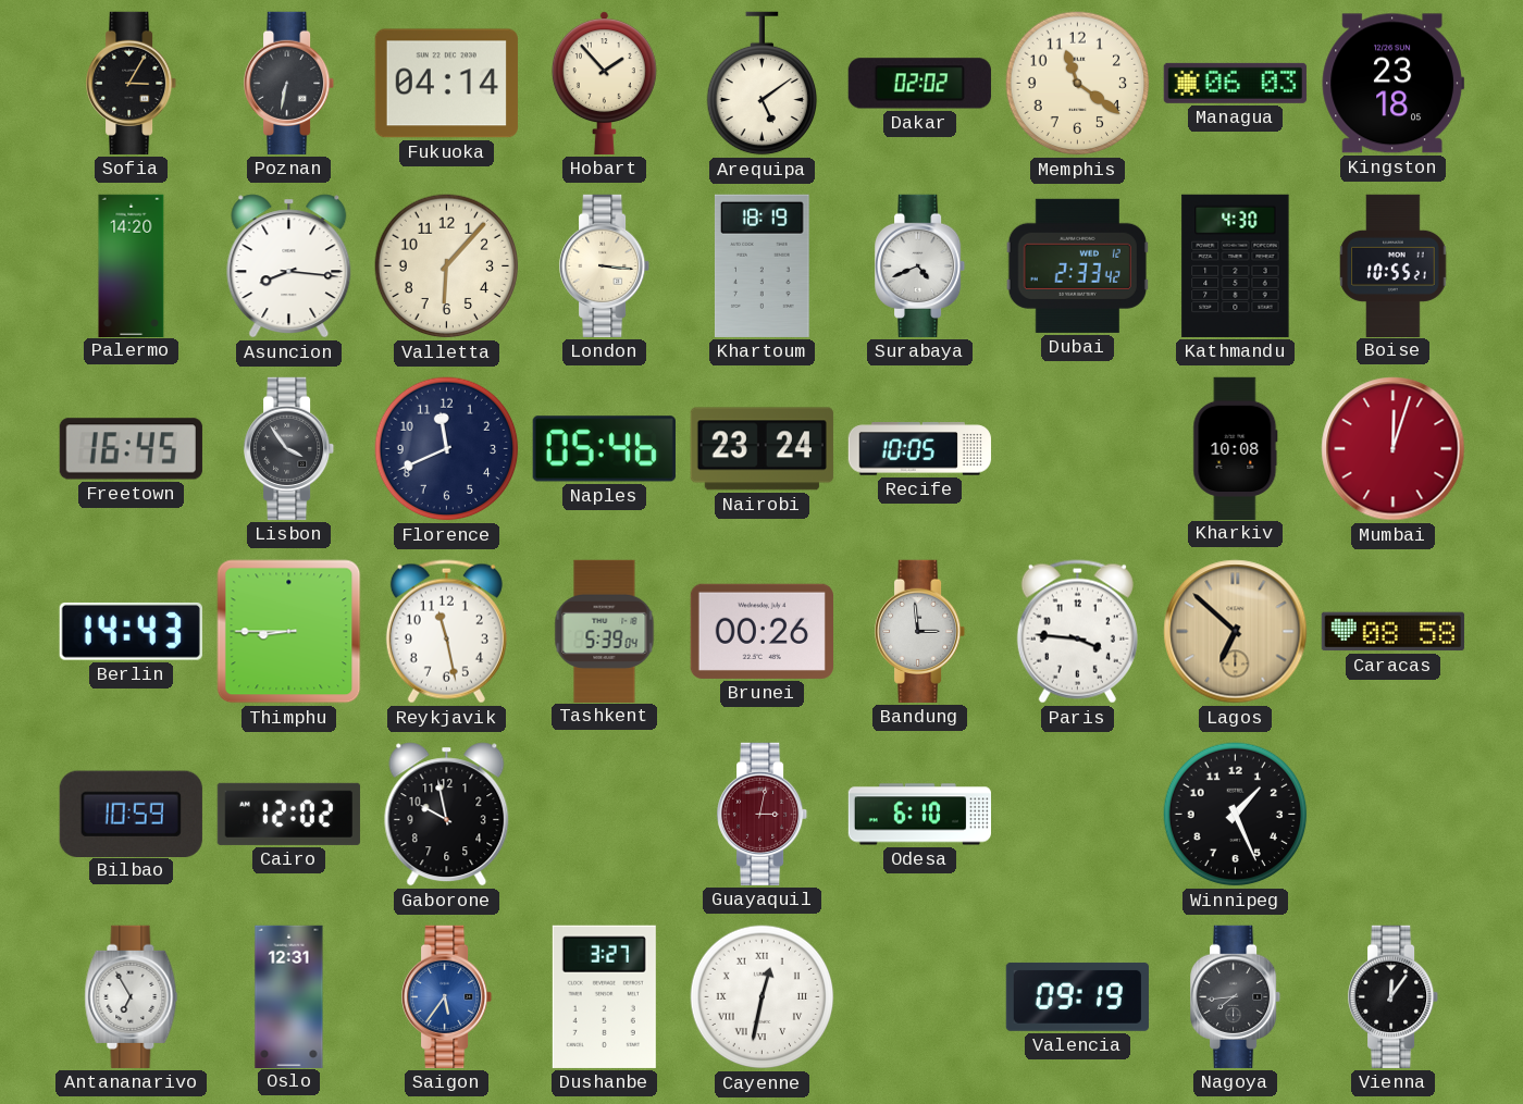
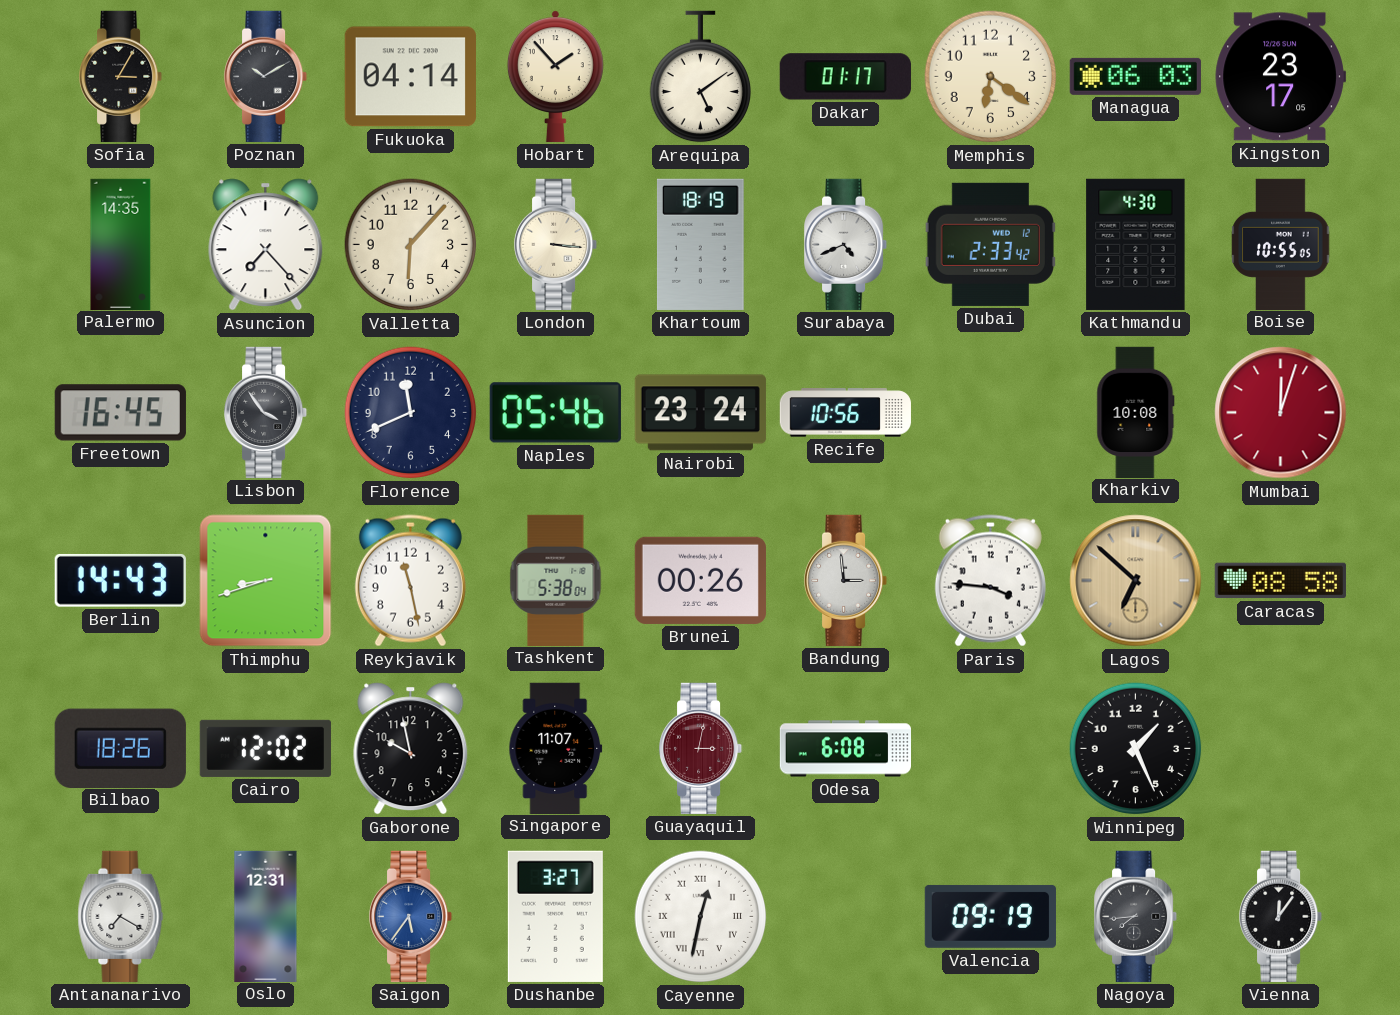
Poznan: 6:32 -> 10:10 (267, 76)
Dakar: 02:02 -> 01:17 (845, 77)
Memphis: 11:21 -> 6:21 (991, 77)
Kingston: 23:18 -> 23:17 (1280, 77)
Palermo: 14:20 -> 14:35 (121, 244)
Asuncion: 8:16 -> 7:23 (266, 245)
Boise: 10:55:21 -> 10:55:05 (1281, 244)
Recife: 10:05 -> 10:56 (845, 413)
Thimphu: 8:45 -> 8:42 (266, 581)
Tashkent: 5:39 -> 5:38 (556, 580)
Bilbao: 10:59 -> 18:26 (120, 748)
Singapore: none -> 11:07 (556, 748)
Odesa: 6:10 -> 6:08 (846, 749)
Antananarivo: 6:55 -> 7:20 (121, 916)
